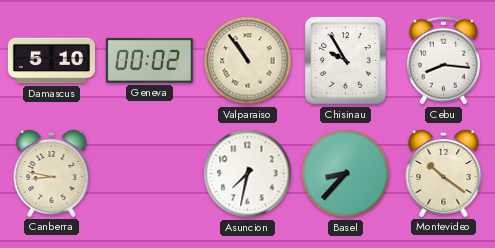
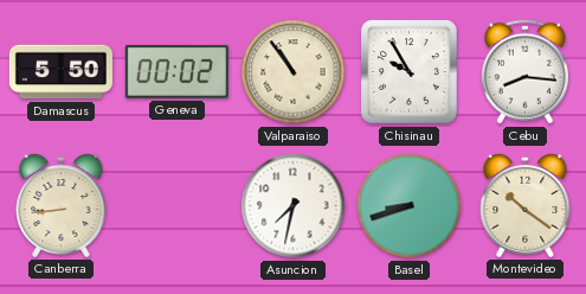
Damascus: 5:10 -> 5:50 (60, 72)
Canberra: 8:47 -> 8:44 (62, 205)
Basel: 8:37 -> 8:42 (410, 206)
